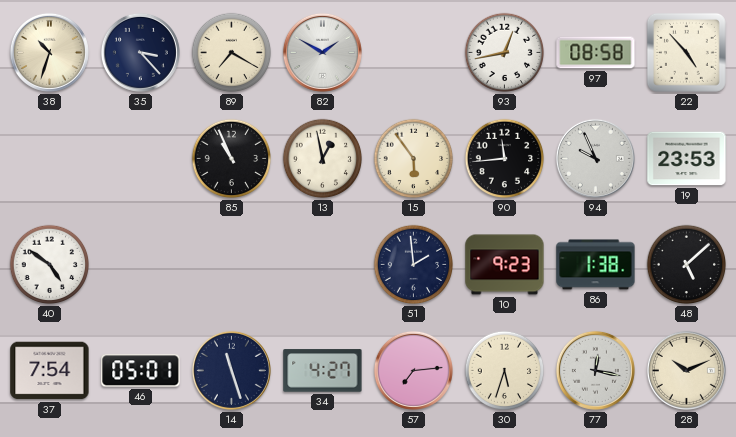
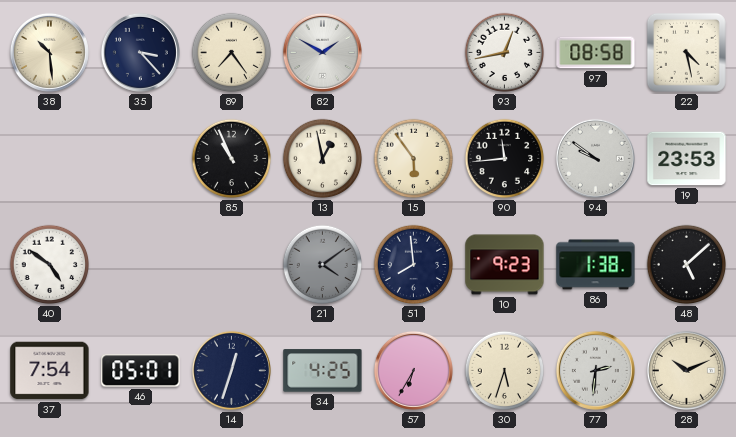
38: 10:33 -> 10:29 (49, 52)
89: 7:20 -> 7:24 (232, 53)
22: 4:53 -> 4:28 (686, 52)
94: 9:56 -> 9:51 (595, 158)
21: none -> 4:09 (323, 265)
51: 1:59 -> 7:59 (414, 265)
14: 11:27 -> 12:33 (231, 370)
34: 4:27 -> 4:25 (323, 371)
57: 7:14 -> 6:35 (413, 370)
77: 12:17 -> 2:31 (595, 370)
